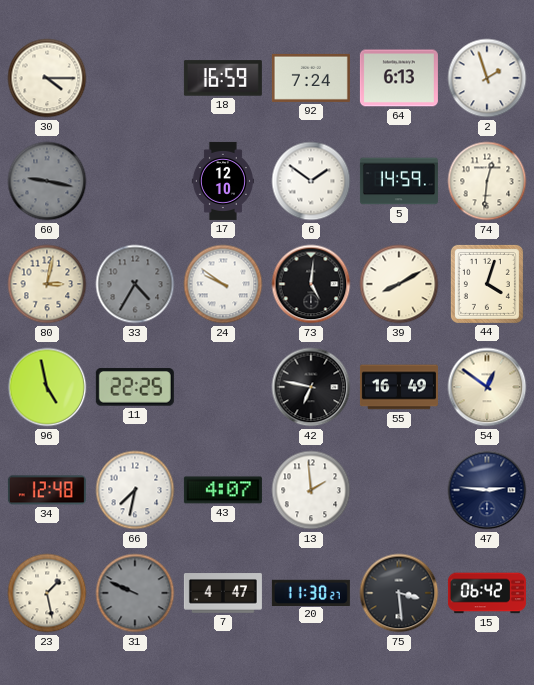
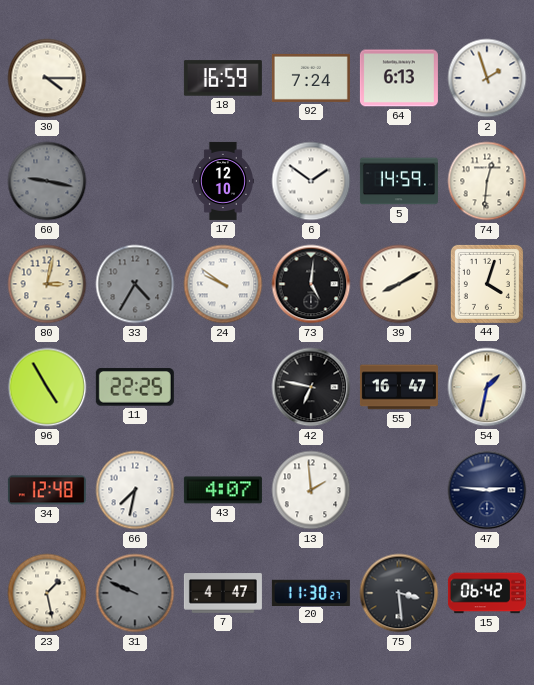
96: 4:58 -> 4:55 (47, 387)
55: 16:49 -> 16:47 (399, 387)
54: 12:51 -> 1:32 (487, 387)
